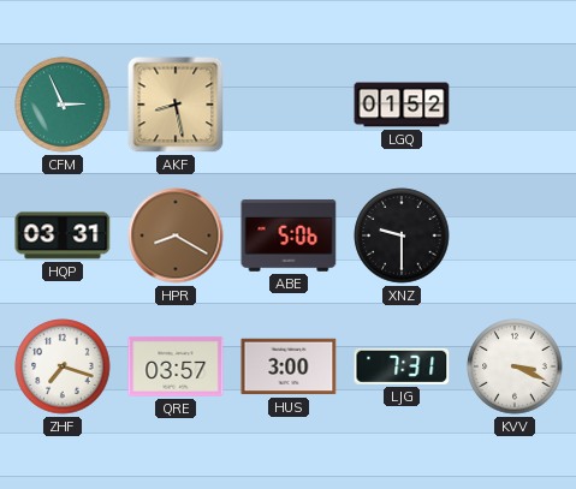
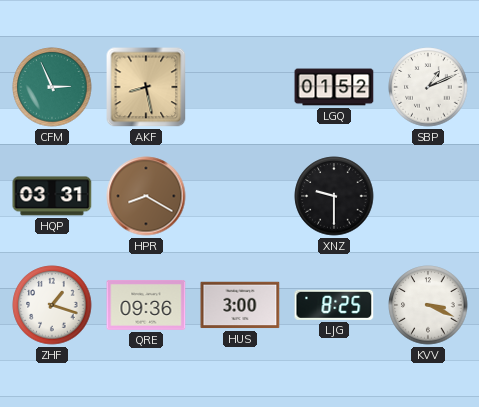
SBP: none -> 1:11 (428, 87)
ABE: 5:06 -> none (289, 235)
ZHF: 7:18 -> 1:18 (52, 305)
QRE: 03:57 -> 09:36 (146, 305)
LJG: 7:31 -> 8:25 (334, 305)
